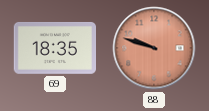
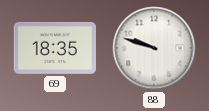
88 dial: salmon -> white (154, 48)
